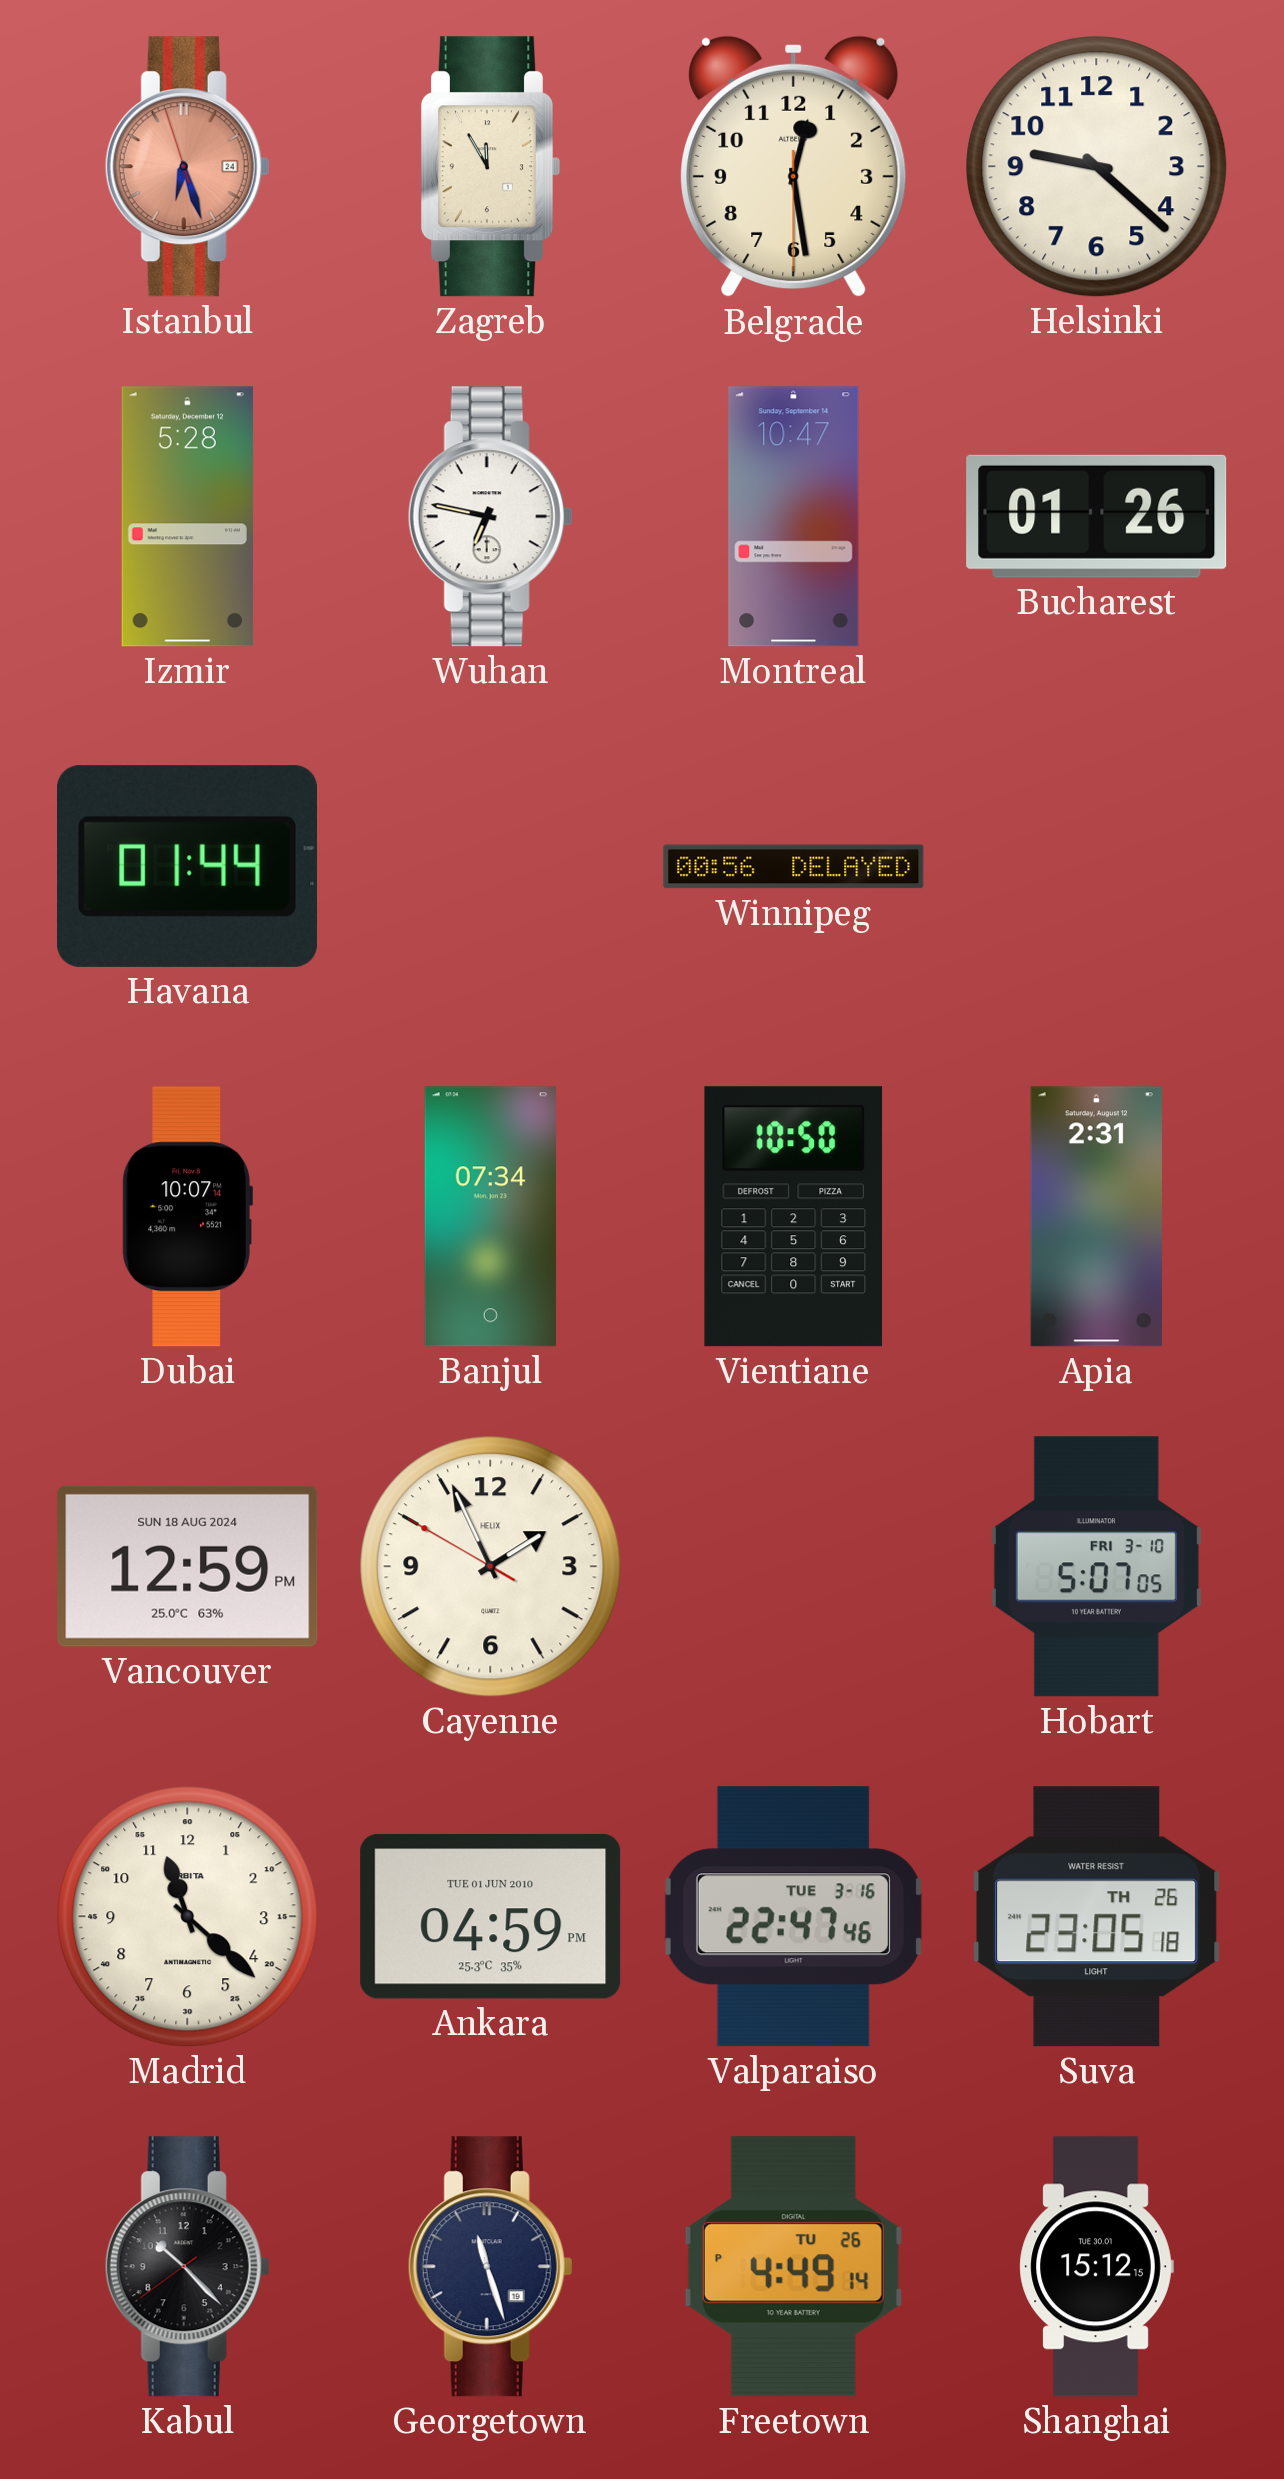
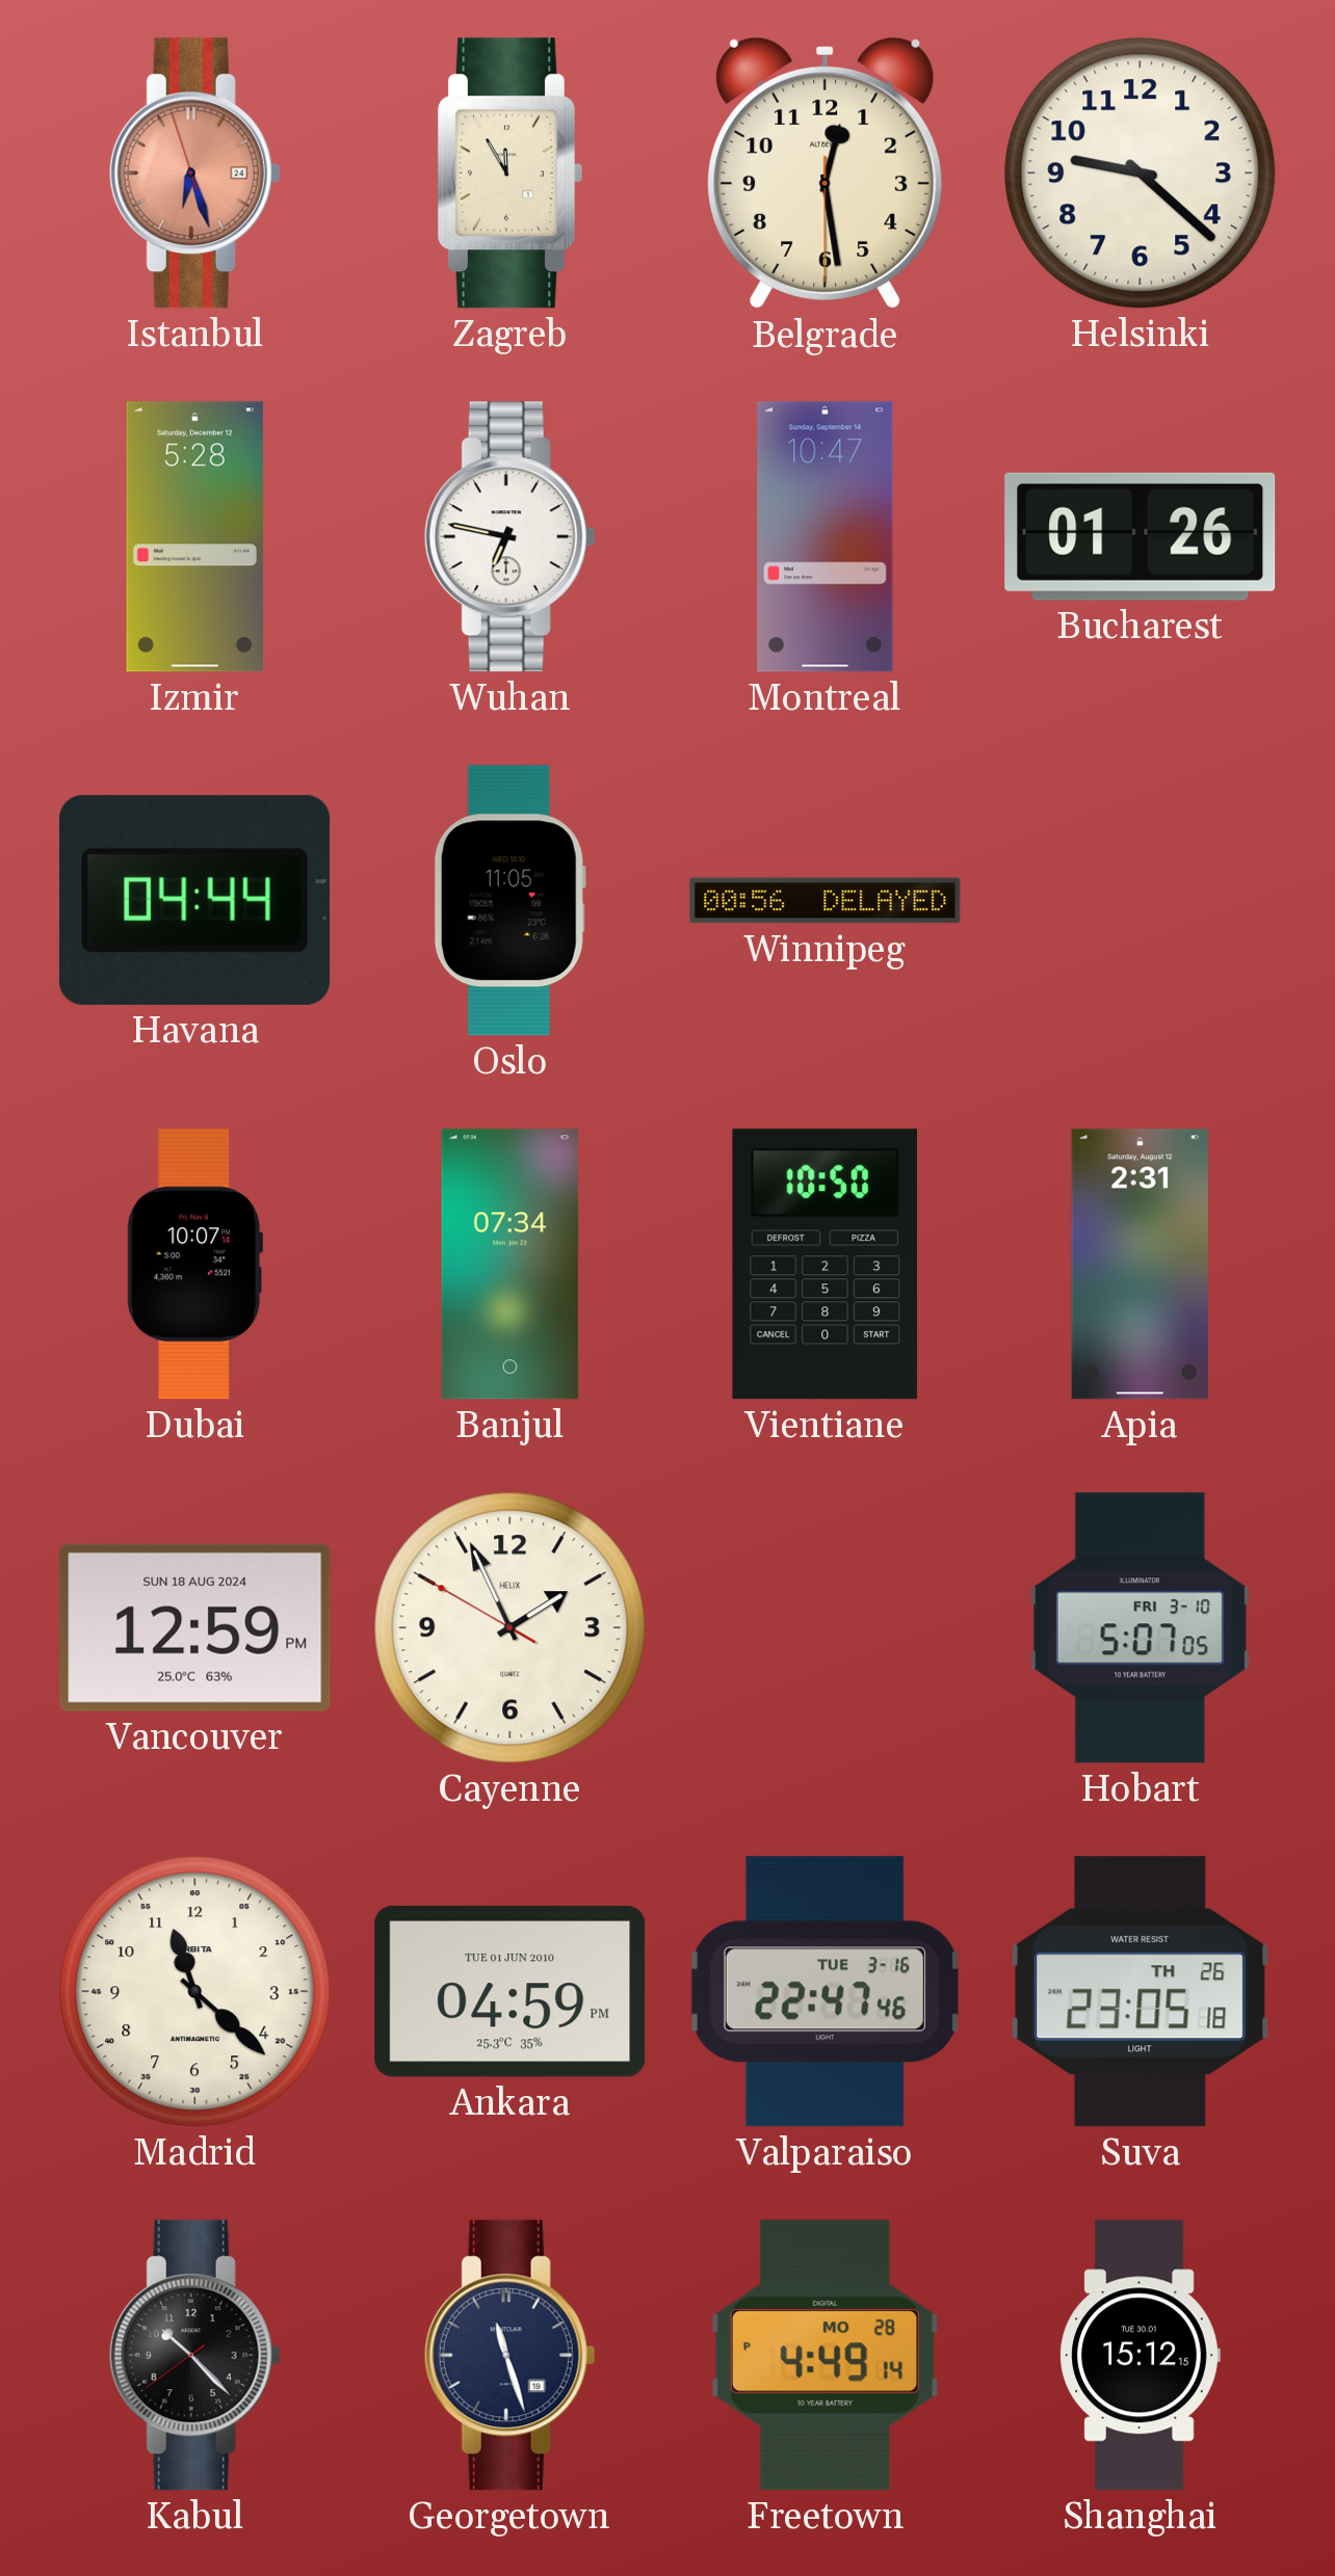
Havana: 01:44 -> 04:44 (194, 900)
Oslo: none -> 11:05 (509, 901)
Freetown date: TU 26 -> MO 28 (824, 2356)
